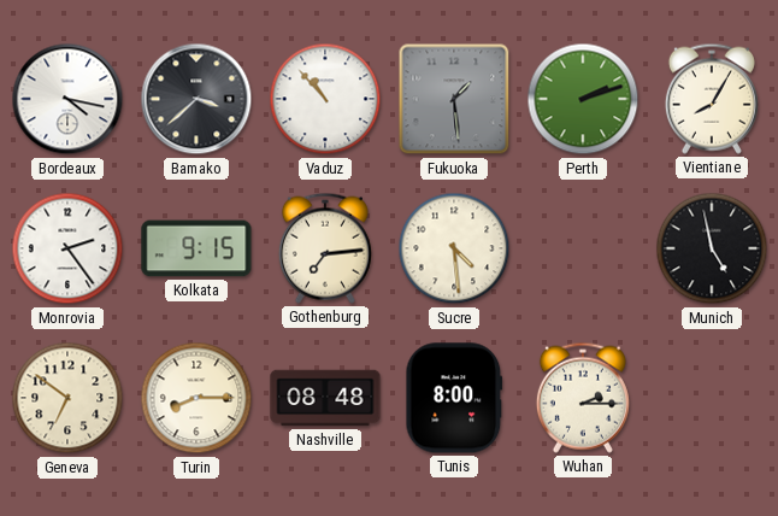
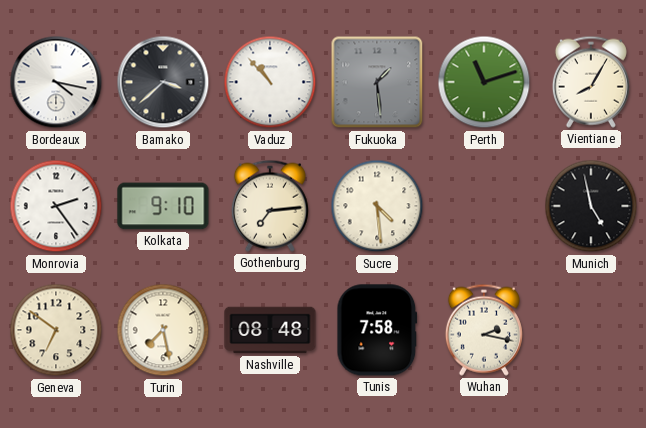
Perth: 2:12 -> 11:12 (484, 82)
Kolkata: 9:15 -> 9:10 (163, 206)
Turin: 8:15 -> 7:28 (163, 330)
Tunis: 8:00 -> 7:58 (377, 330)
Wuhan: 2:15 -> 2:17 (484, 330)
